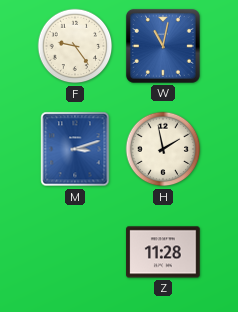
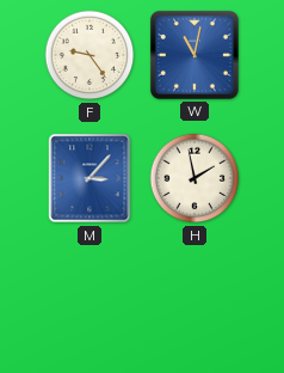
M: 3:12 -> 3:07 (89, 178)
Z: 11:28 -> none (163, 252)
